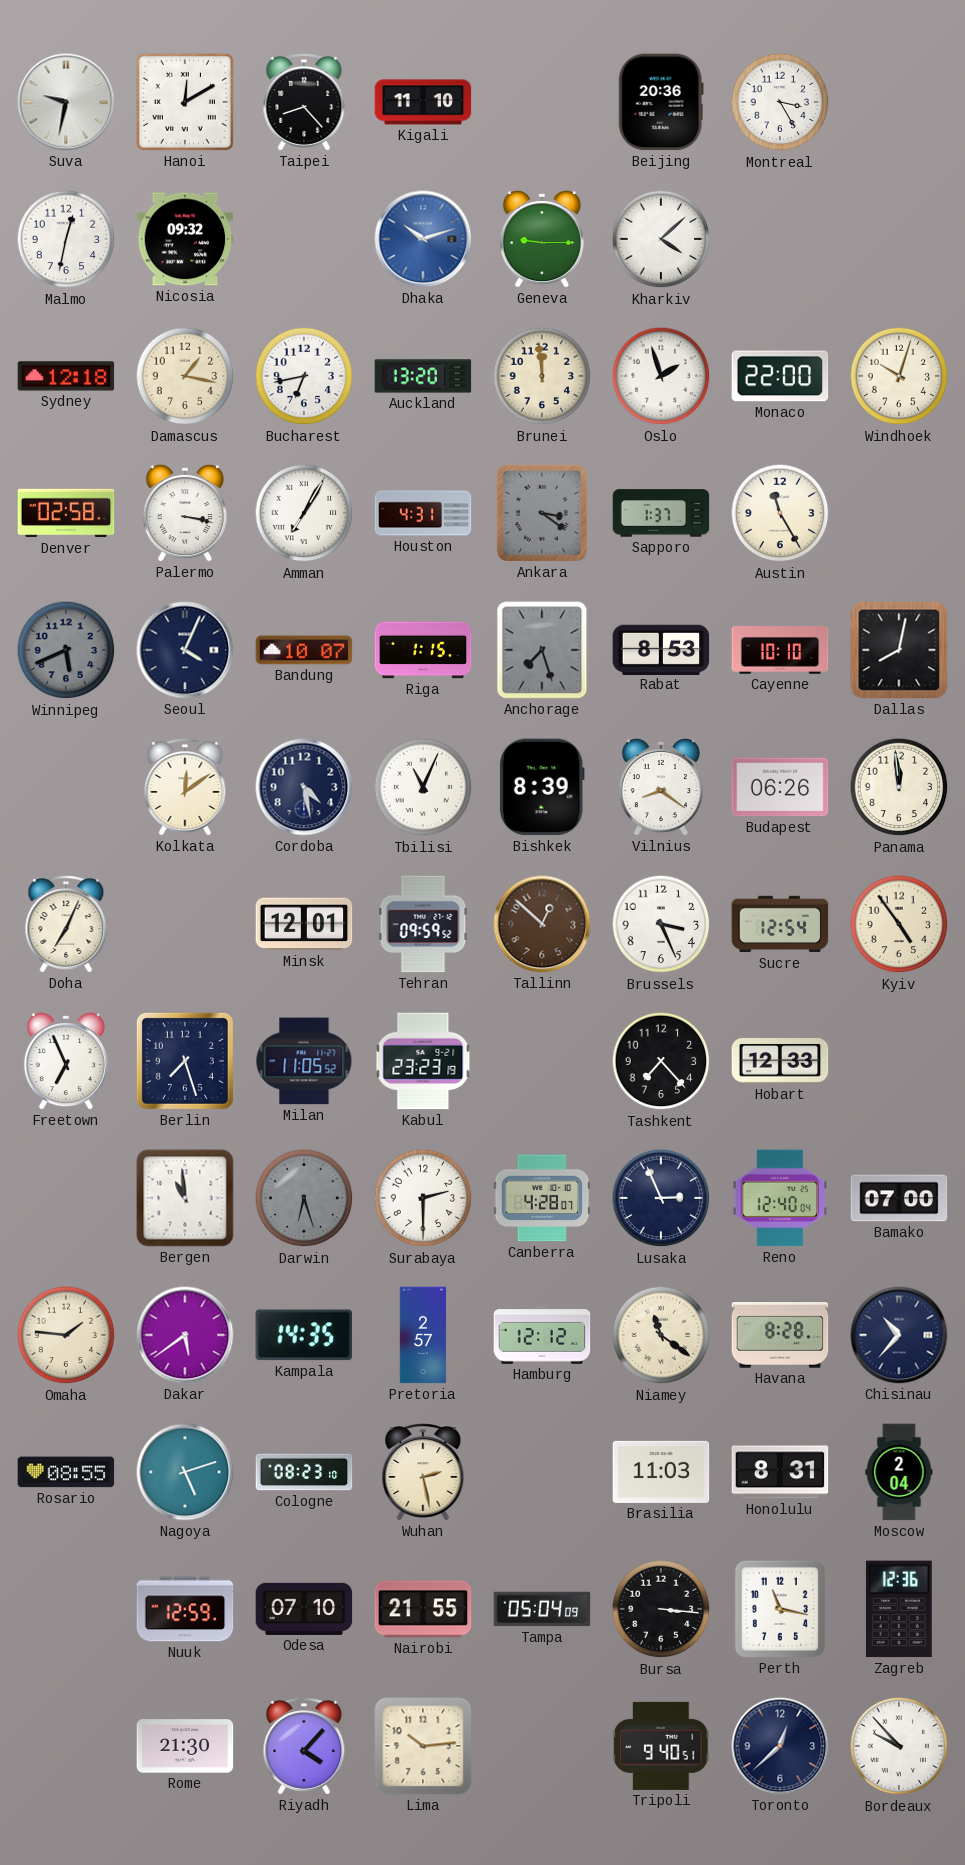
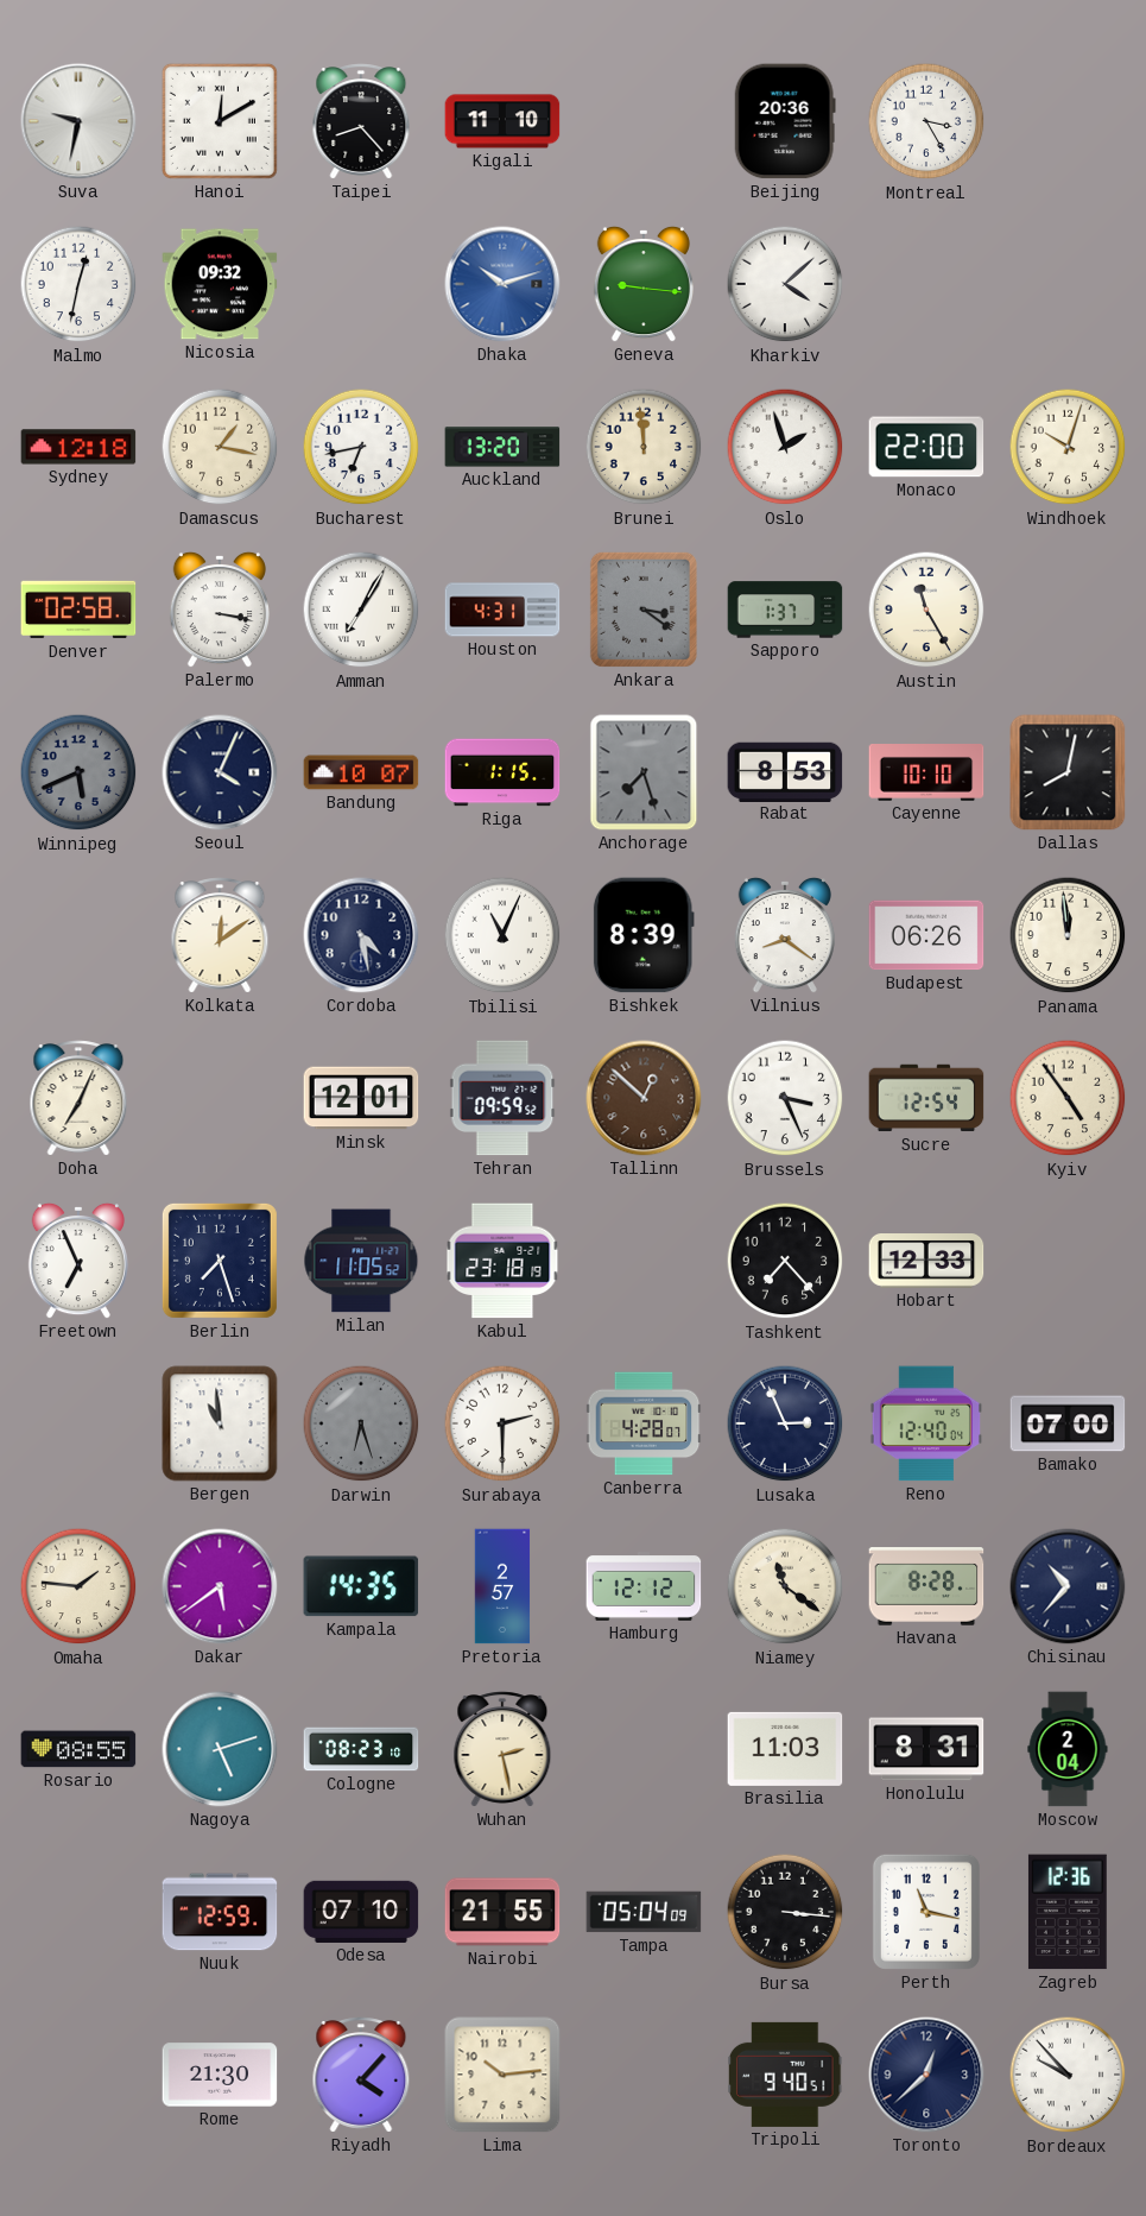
Geneva: 9:15 -> 9:16 (644, 284)
Kabul: 23:23 -> 23:18 (502, 1261)
